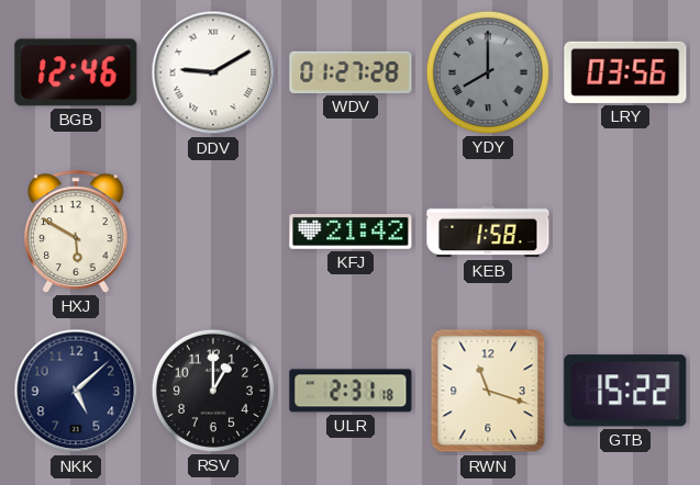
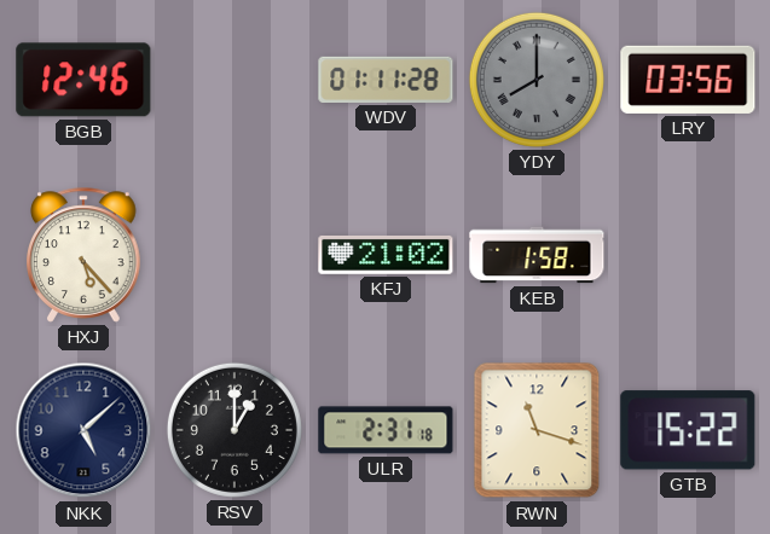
DDV: 9:10 -> none (213, 72)
WDV: 01:27 -> 01:11 (386, 80)
HXJ: 5:50 -> 5:23 (85, 255)
KFJ: 21:42 -> 21:02 (386, 255)
